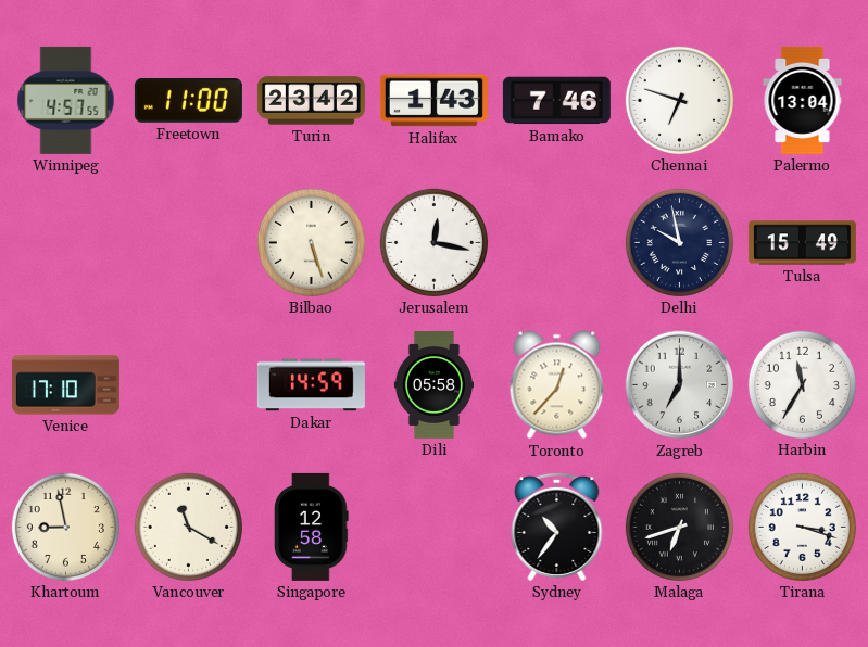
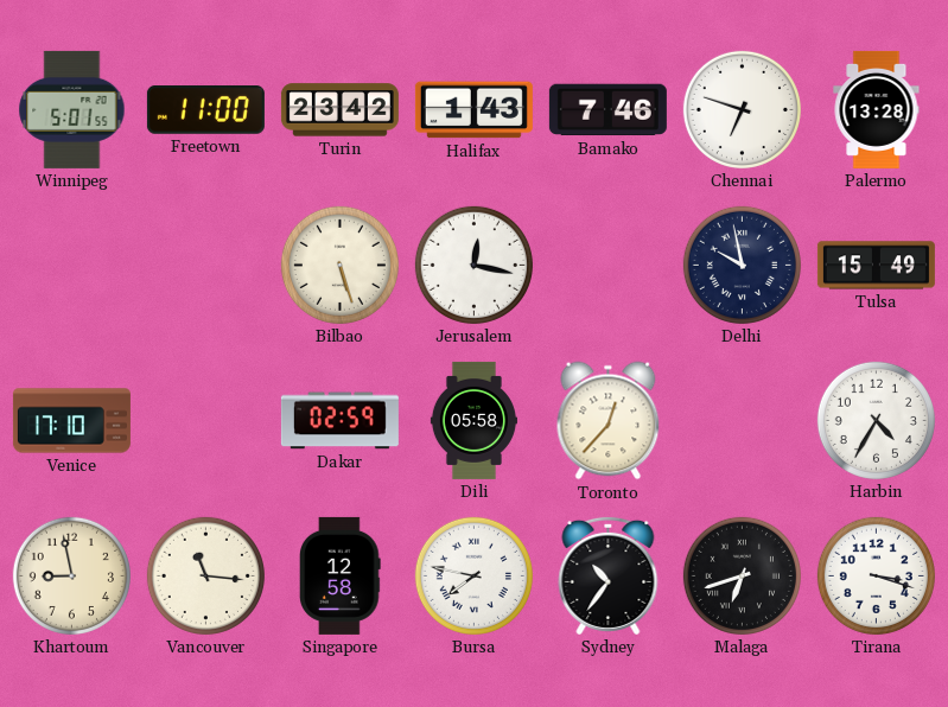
Winnipeg: 4:57 -> 5:01 (72, 109)
Palermo: 13:04 -> 13:28 (877, 109)
Dakar: 14:59 -> 02:59 (339, 421)
Zagreb: 7:00 -> none (680, 385)
Harbin: 11:35 -> 4:35 (876, 420)
Vancouver: 11:20 -> 11:16 (205, 575)
Bursa: none -> 7:47 (473, 575)
